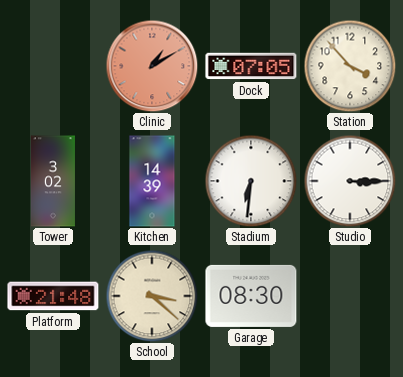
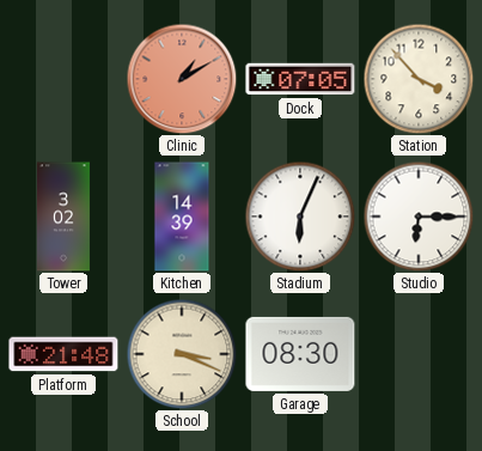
Stadium: 6:31 -> 6:04 (300, 217)
Studio: 3:15 -> 6:15 (419, 217)
School: 3:22 -> 3:19 (182, 354)
